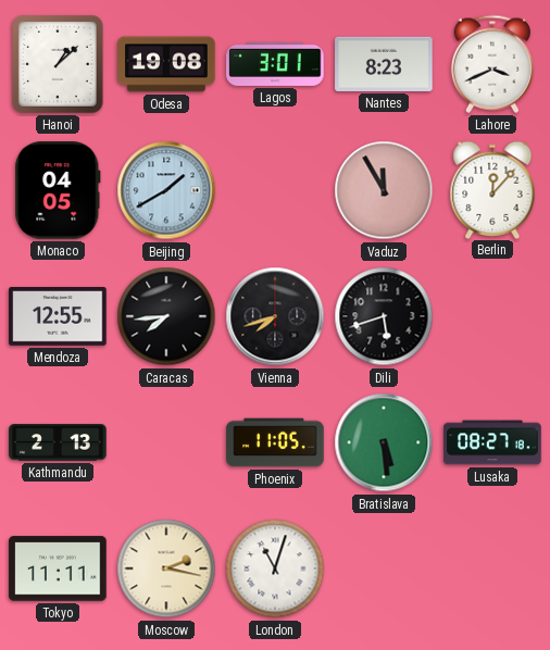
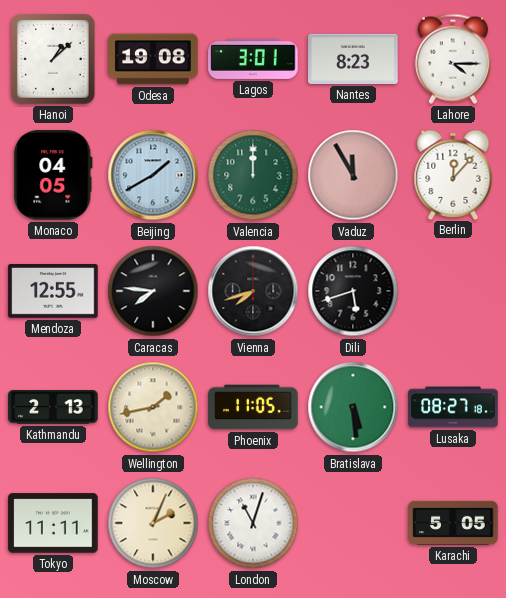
Lahore: 3:41 -> 4:15 (453, 59)
Valencia: none -> 12:00 (253, 175)
Caracas: 7:44 -> 7:46 (153, 291)
Wellington: none -> 1:43 (153, 407)
Moscow: 2:17 -> 2:04 (153, 523)
Karachi: none -> 5:05 (453, 523)
